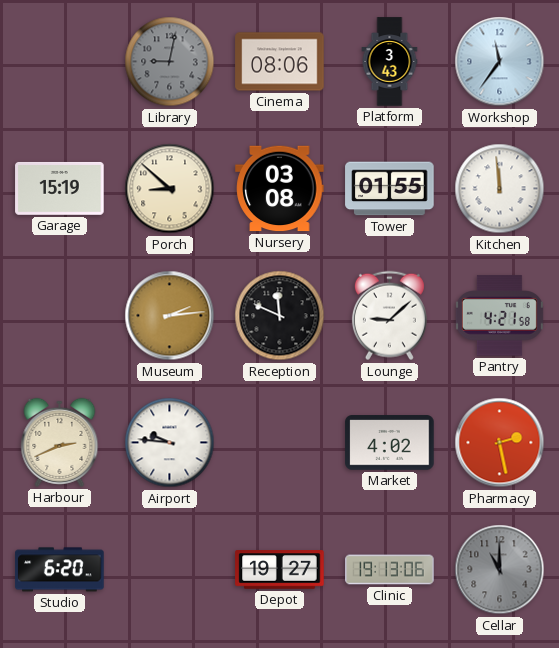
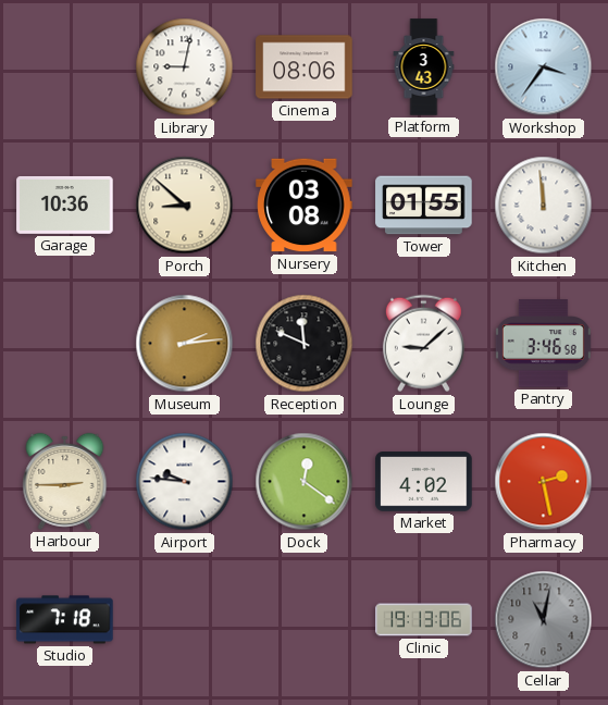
Library dial: grey -> white (185, 67)
Workshop: 11:36 -> 3:36 (544, 67)
Garage: 15:19 -> 10:36 (65, 206)
Pantry: 4:21 -> 3:46 (543, 344)
Harbour: 2:41 -> 2:45 (65, 481)
Dock: none -> 12:21 (305, 482)
Studio: 6:20 -> 7:18 (65, 620)
Depot: 19:27 -> none (280, 570)
Cellar: 11:00 -> 11:02 (544, 620)
